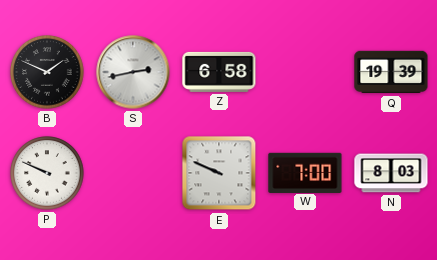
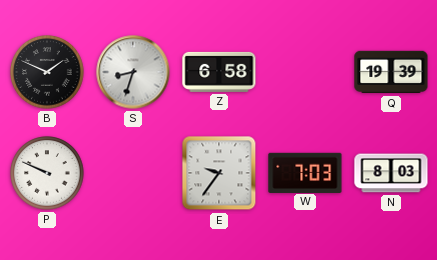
S: 2:43 -> 8:33 (133, 72)
E: 9:49 -> 9:36 (219, 173)
W: 7:00 -> 7:03 (305, 172)
